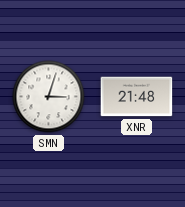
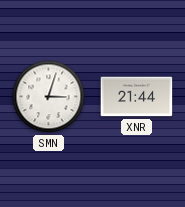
XNR: 21:48 -> 21:44 (137, 97)
